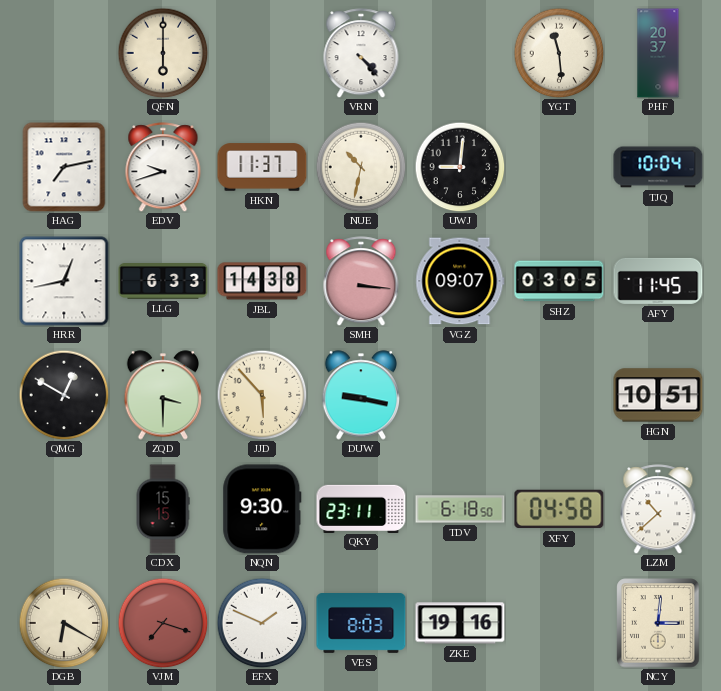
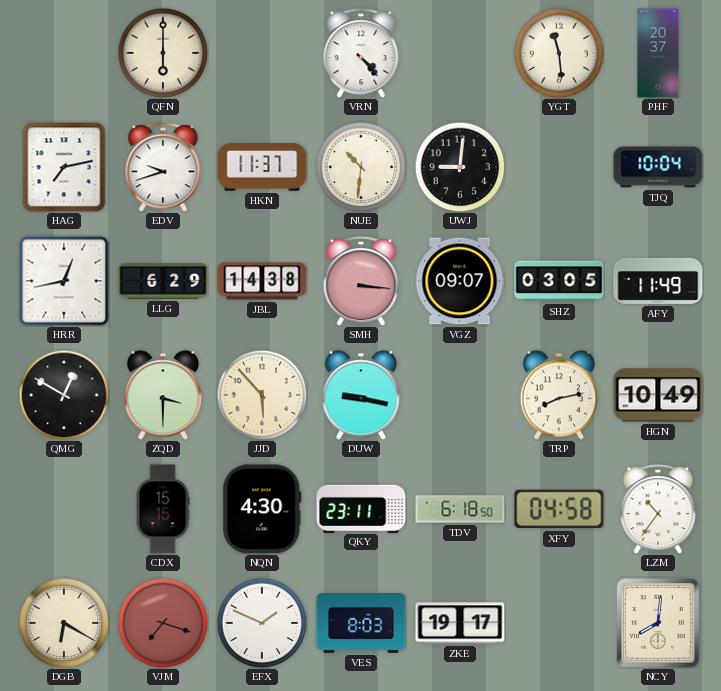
NUE: 10:32 -> 10:31 (361, 167)
LLG: 6:33 -> 6:29 (163, 282)
AFY: 11:45 -> 11:49 (658, 281)
TRP: none -> 8:13 (559, 395)
HGN: 10:51 -> 10:49 (658, 395)
NQN: 9:30 -> 4:30 (262, 509)
LZM: 10:38 -> 10:36 (658, 509)
ZKE: 19:16 -> 19:17 (460, 623)
NCY: 3:01 -> 8:01 (658, 623)
